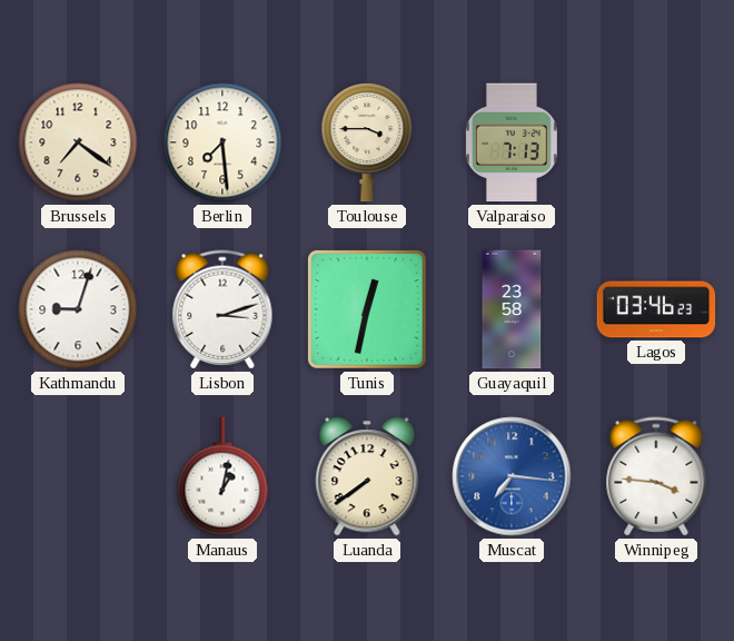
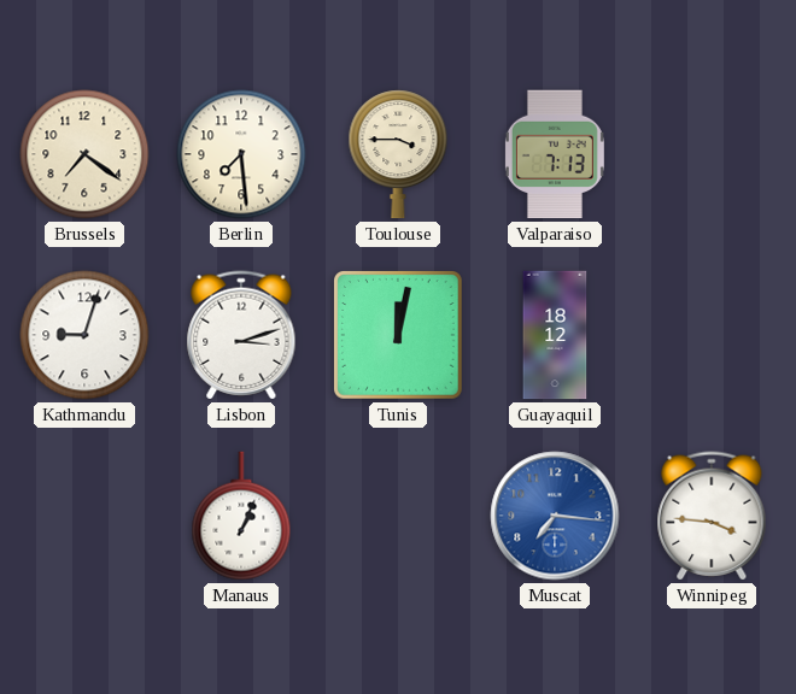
Tunis: 12:32 -> 12:02 (399, 336)
Guayaquil: 23:58 -> 18:12 (555, 335)
Lagos: 03:46 -> none (656, 309)
Manaus: 1:02 -> 1:04 (241, 516)
Luanda: 7:39 -> none (367, 476)
